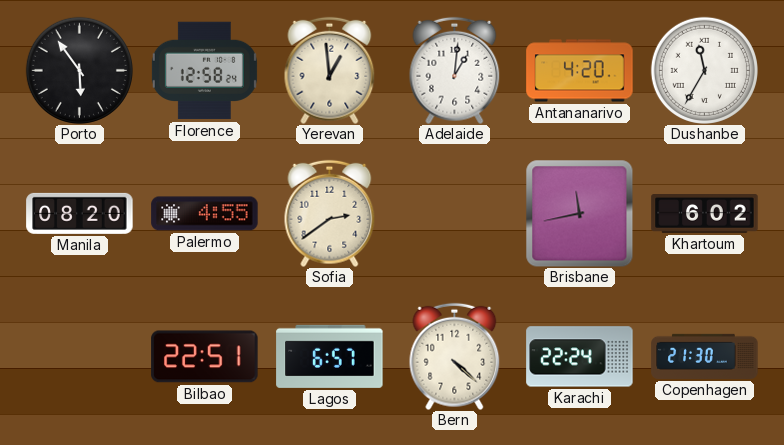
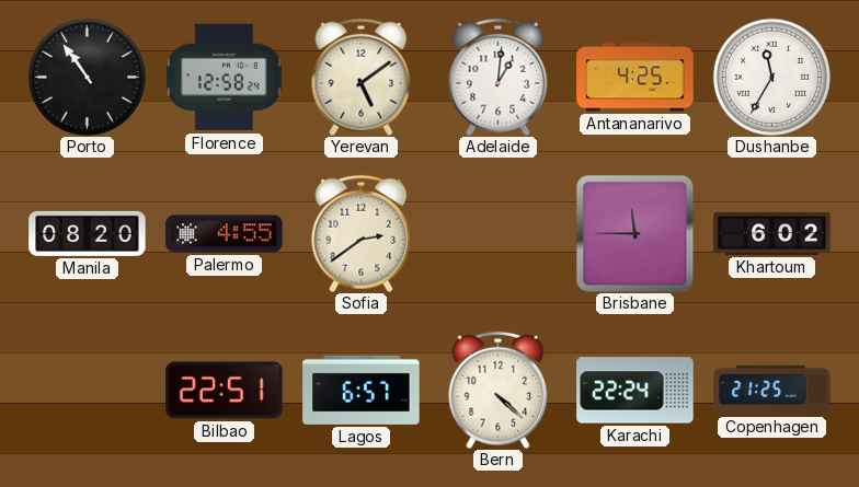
Porto: 5:54 -> 10:54 (87, 77)
Yerevan: 12:59 -> 5:09 (362, 77)
Antananarivo: 4:20 -> 4:25 (635, 78)
Brisbane: 11:43 -> 11:45 (634, 233)
Copenhagen: 21:30 -> 21:25 (772, 390)
